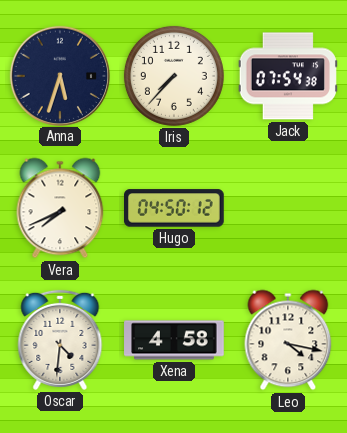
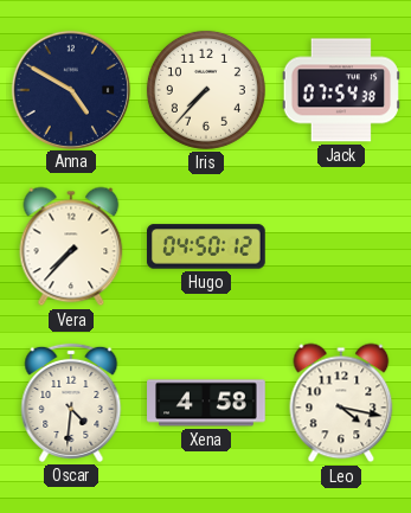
Anna: 5:33 -> 4:50 (70, 89)
Vera: 7:41 -> 7:37 (71, 246)
